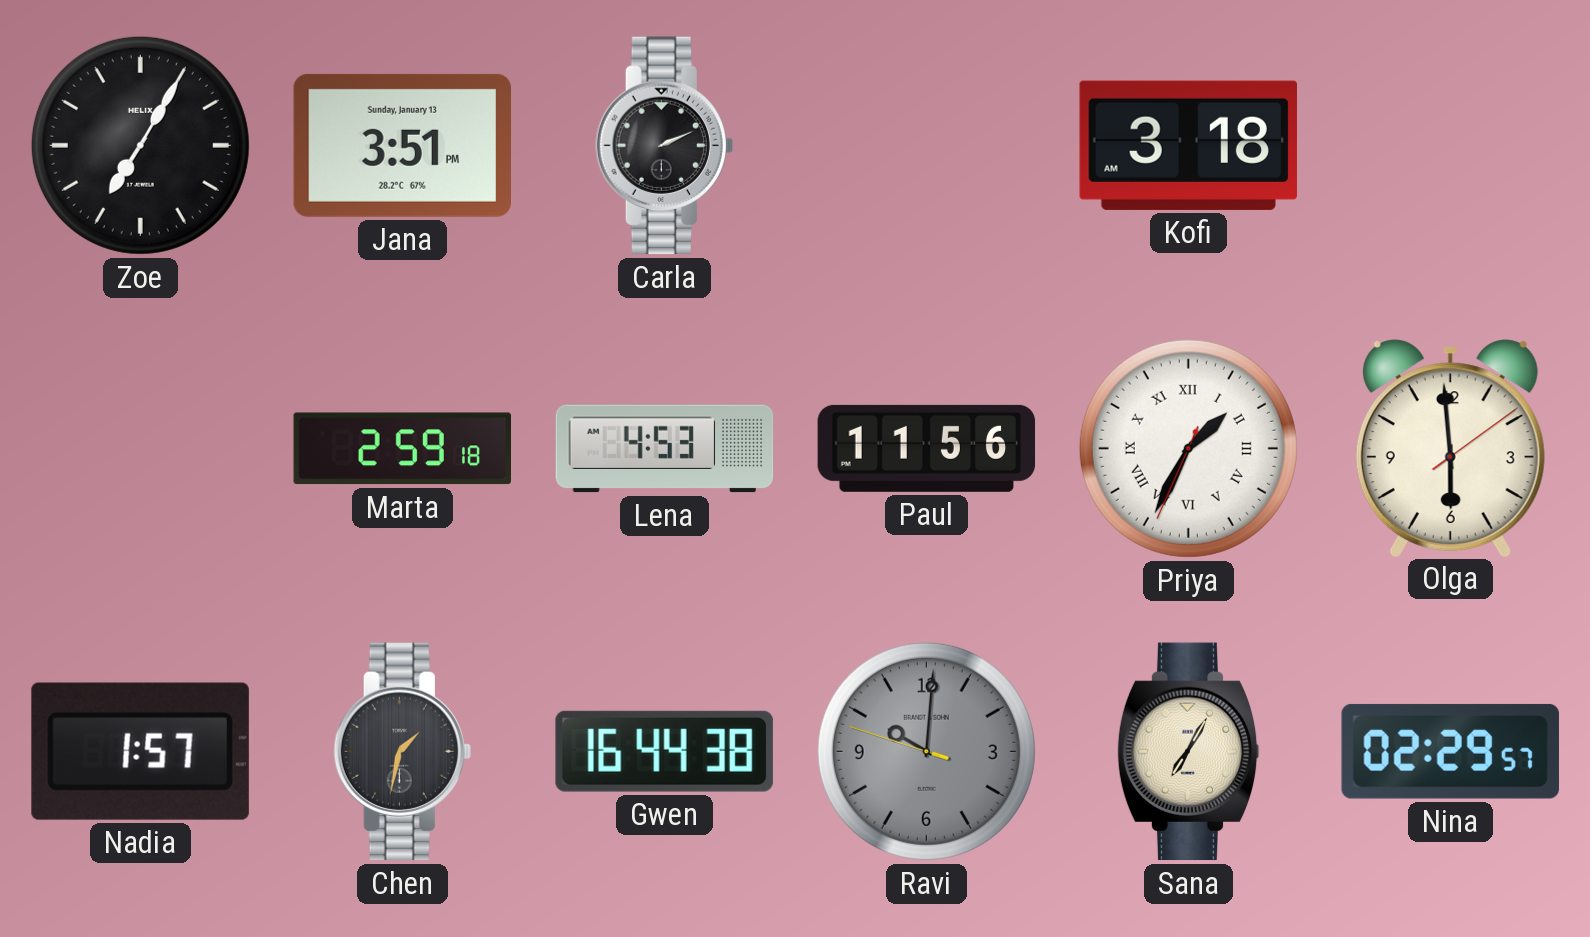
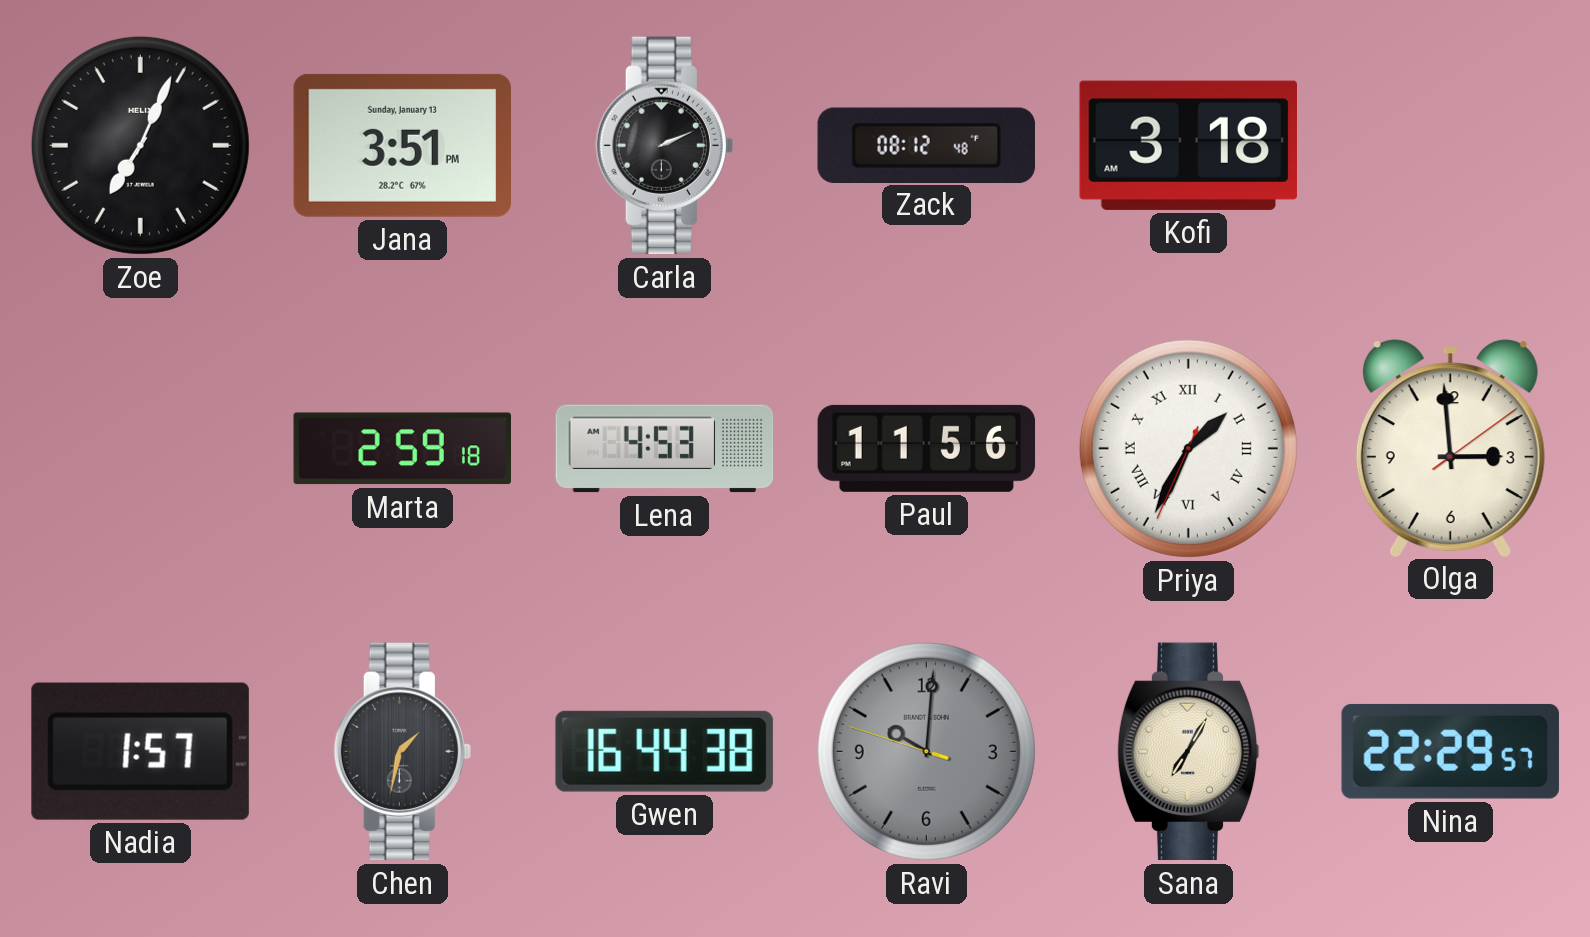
Zoe: 7:05 -> 7:04 (140, 145)
Zack: none -> 08:12 (926, 145)
Olga: 5:59 -> 2:59 (1450, 448)
Nina: 02:29 -> 22:29 (1450, 751)
